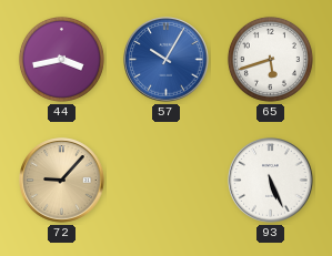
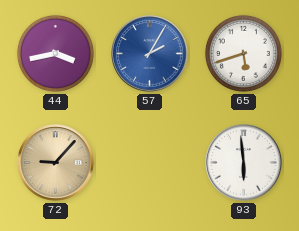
57: 10:05 -> 2:05 (150, 54)
93: 5:26 -> 5:59 (244, 163)
